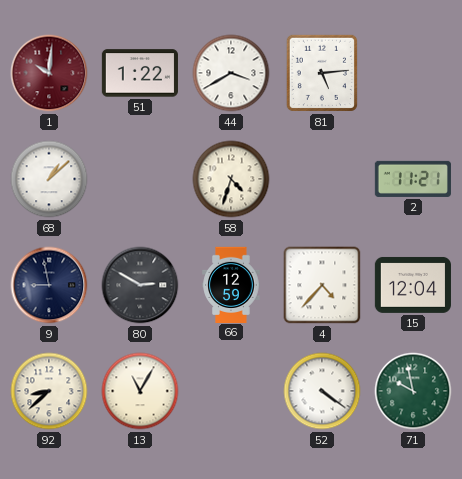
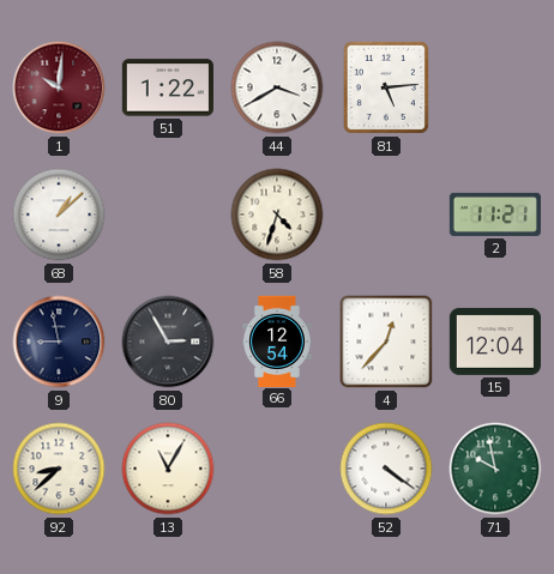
80: 2:50 -> 2:55 (168, 342)
66: 12:59 -> 12:54 (277, 340)
4: 4:37 -> 12:37 (386, 342)
